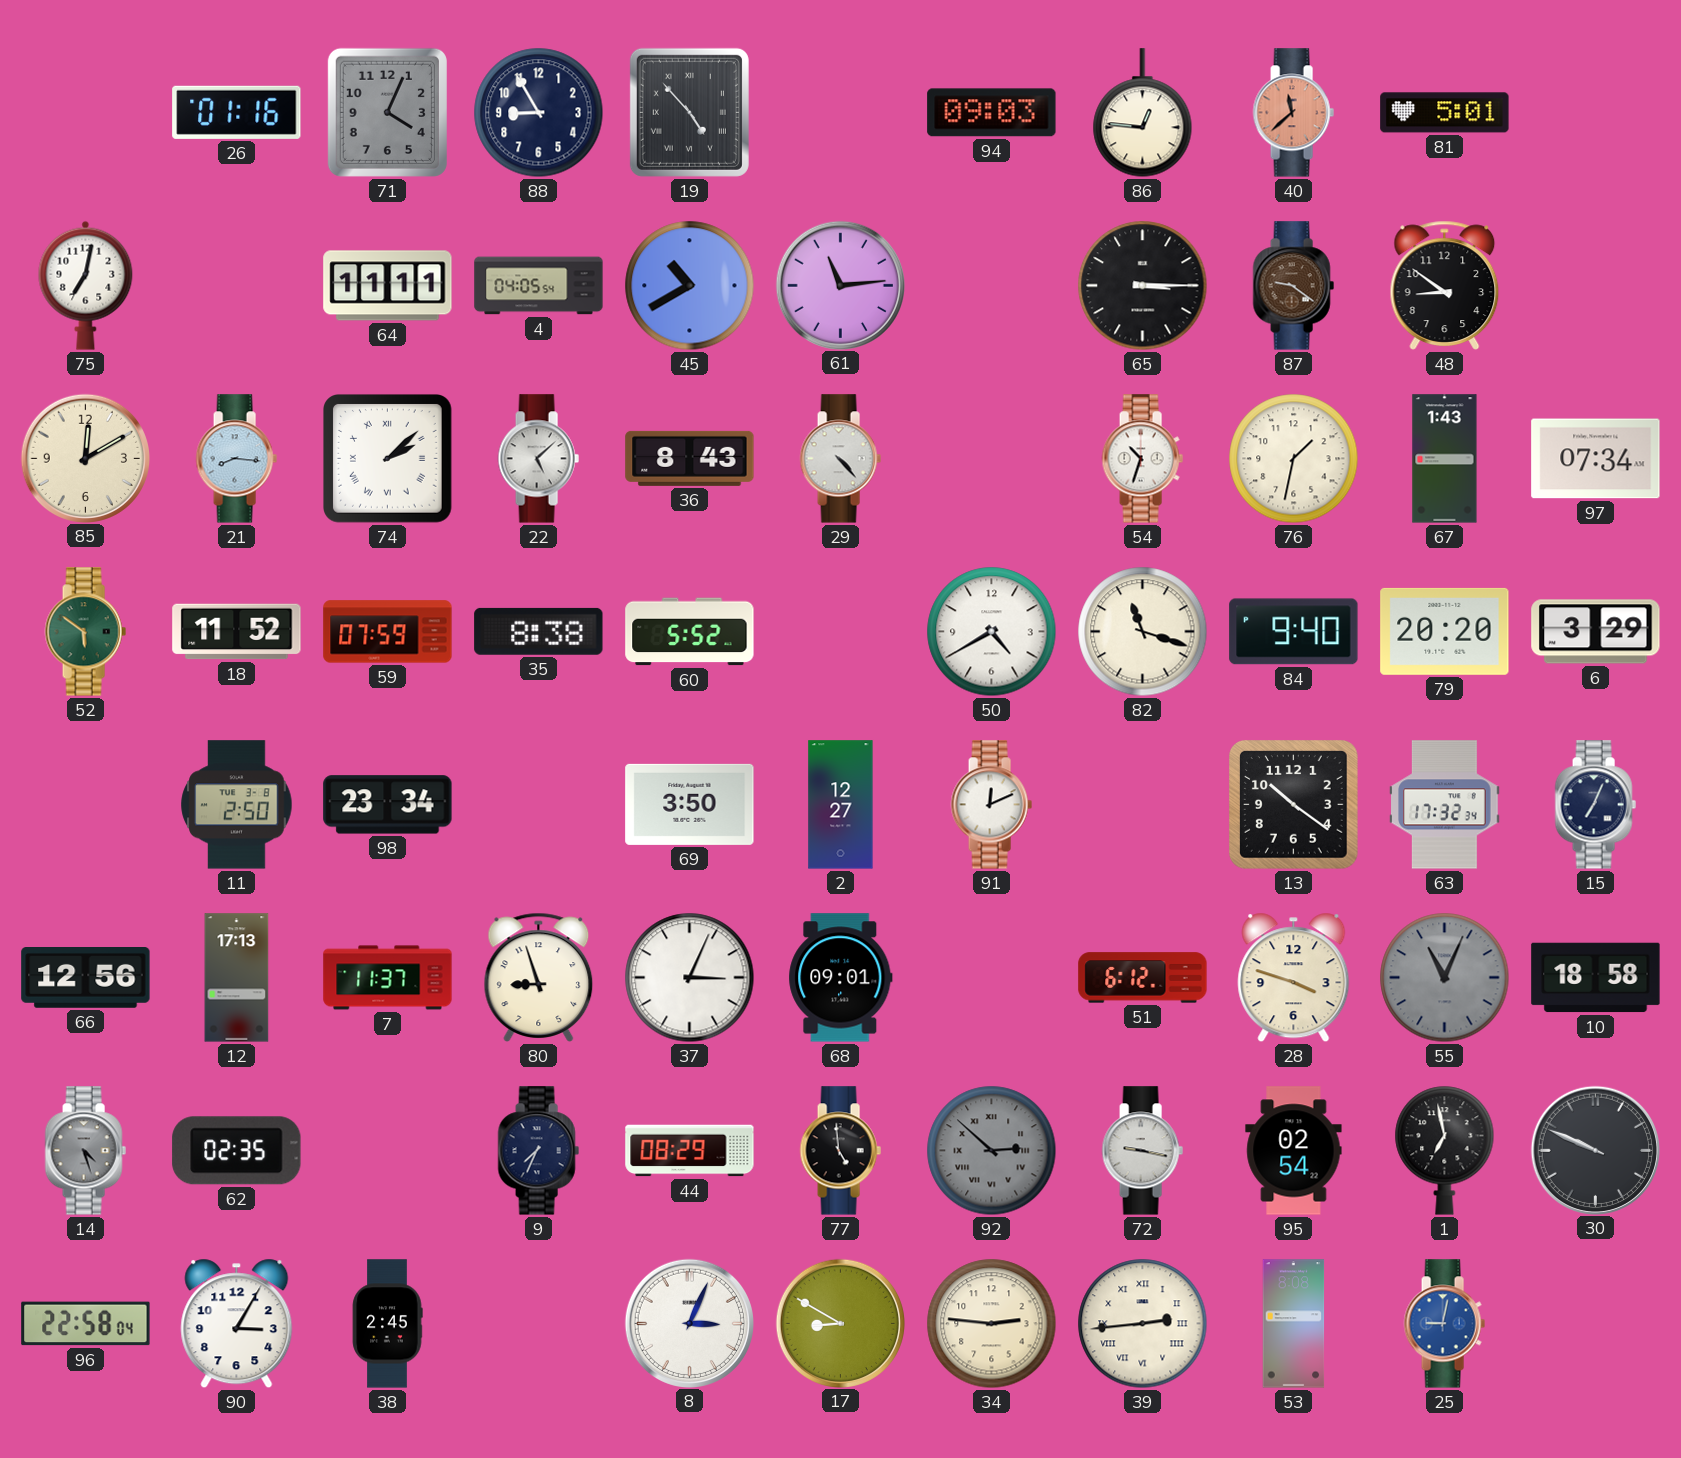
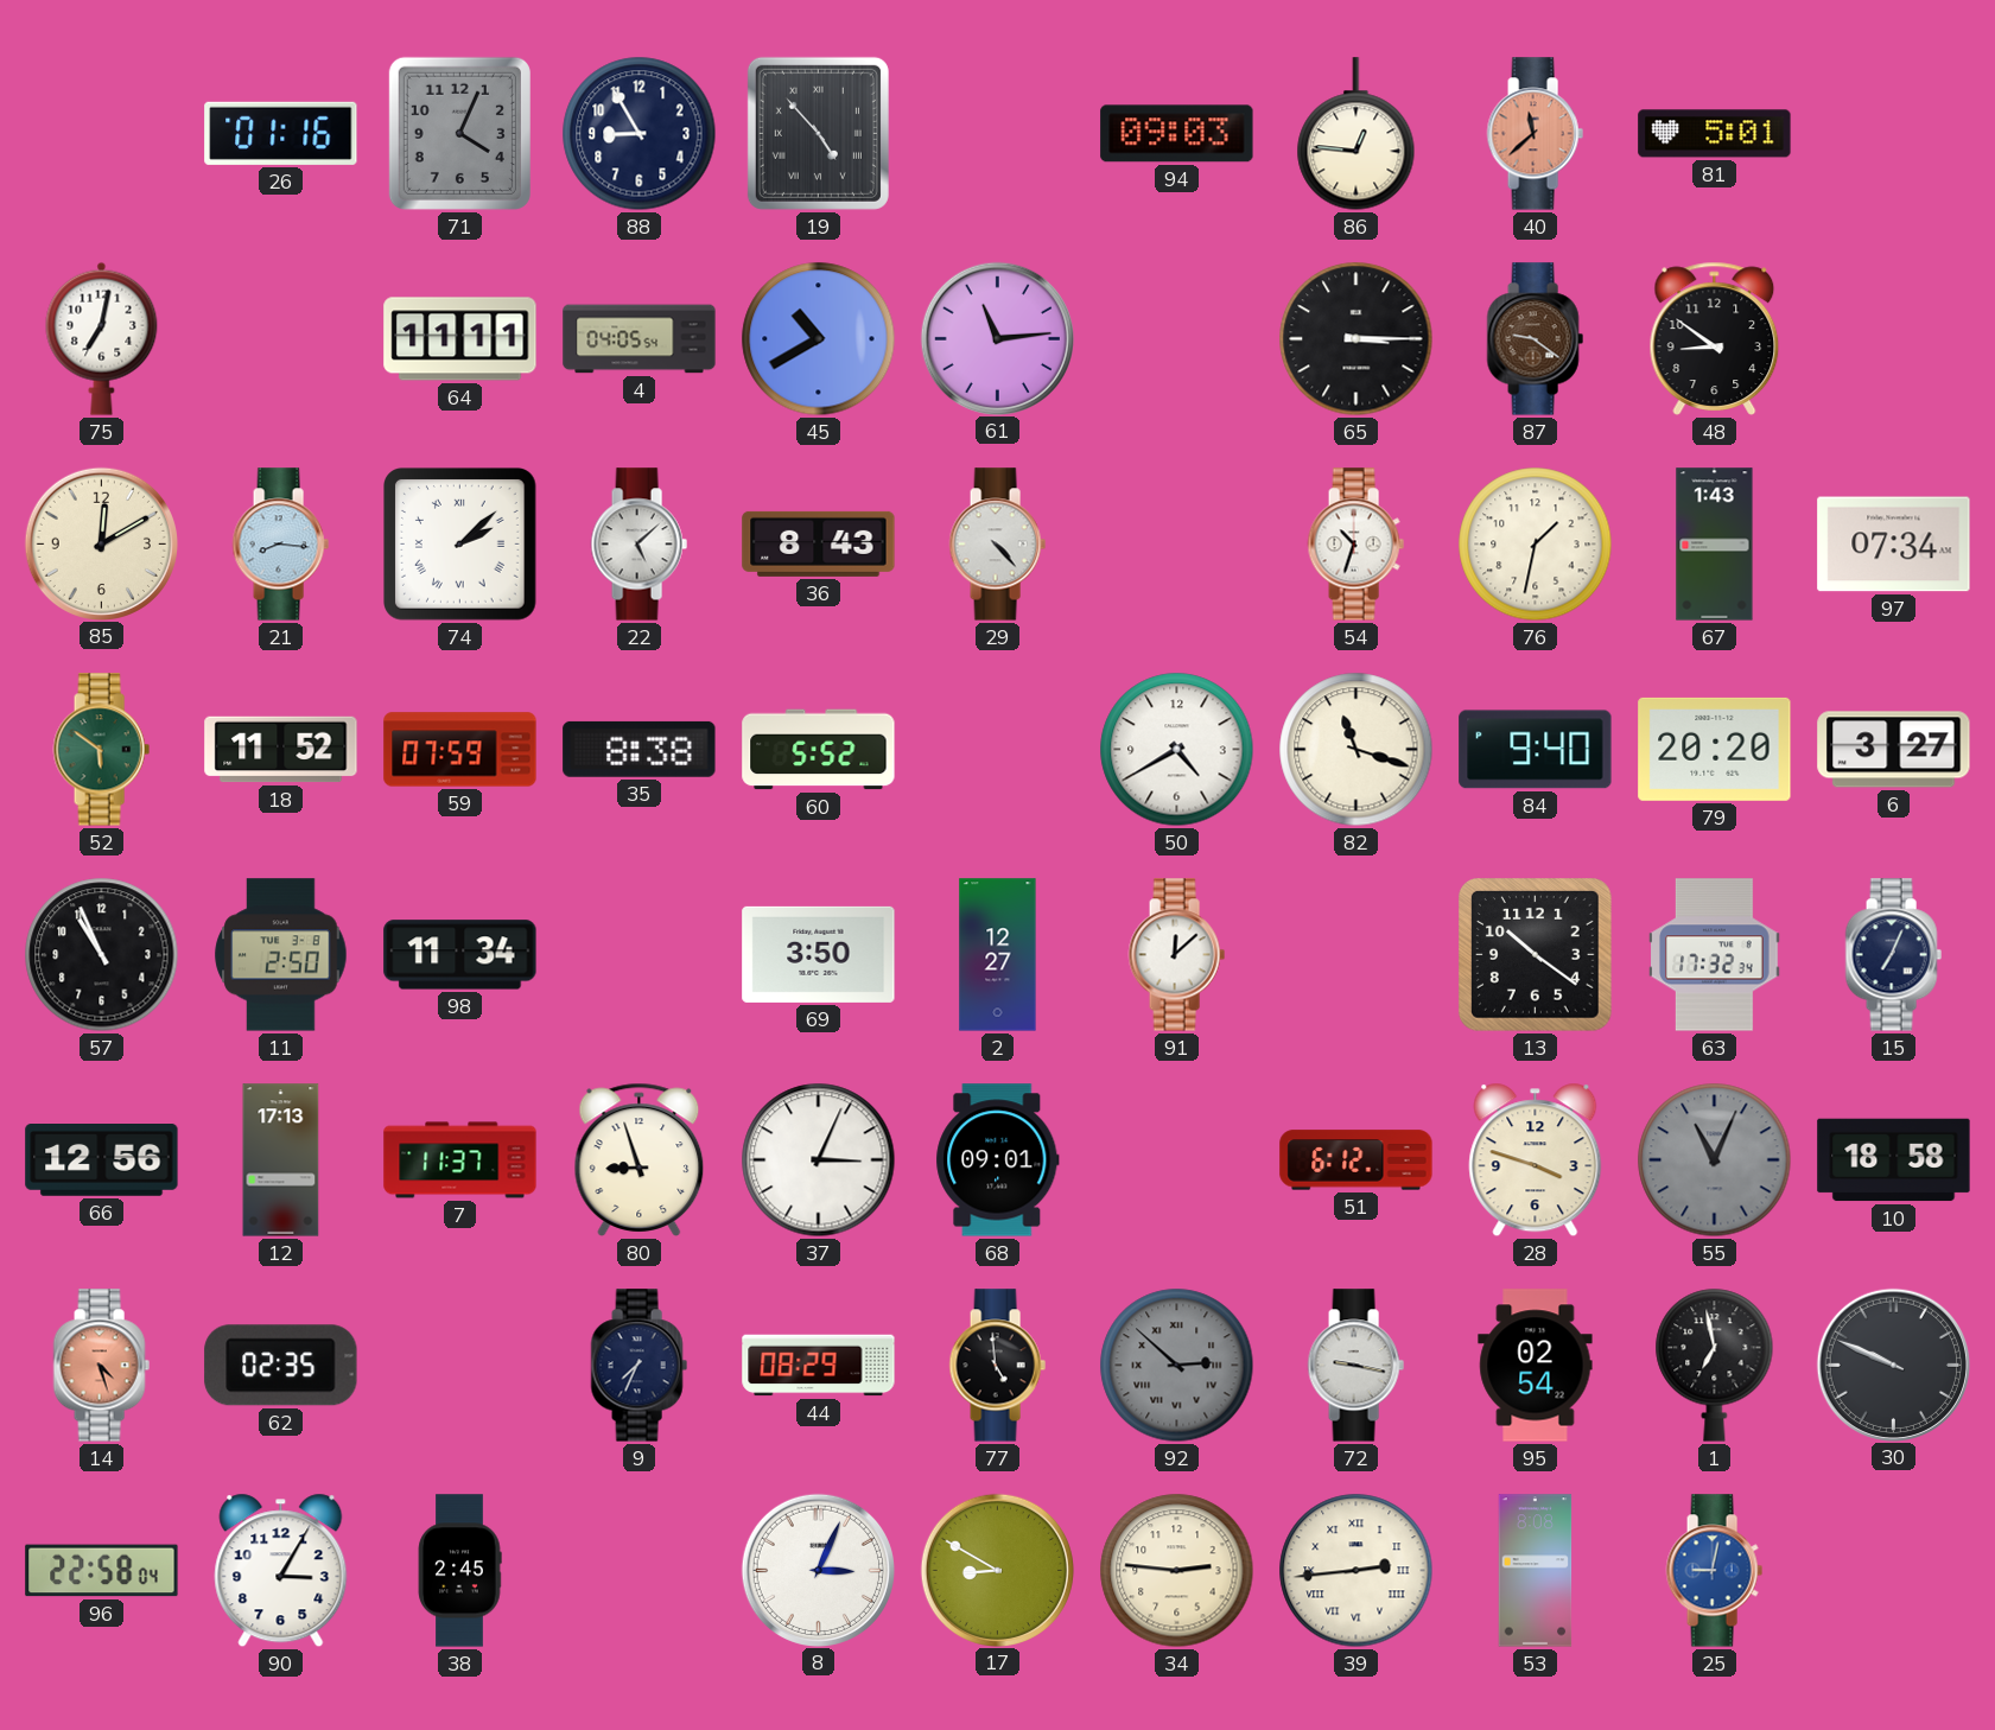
6: 3:29 -> 3:27 (1894, 750)
57: none -> 10:56 (102, 955)
98: 23:34 -> 11:34 (460, 955)
91: 12:11 -> 12:08 (1176, 955)
14 dial: grey -> salmon (101, 1366)
